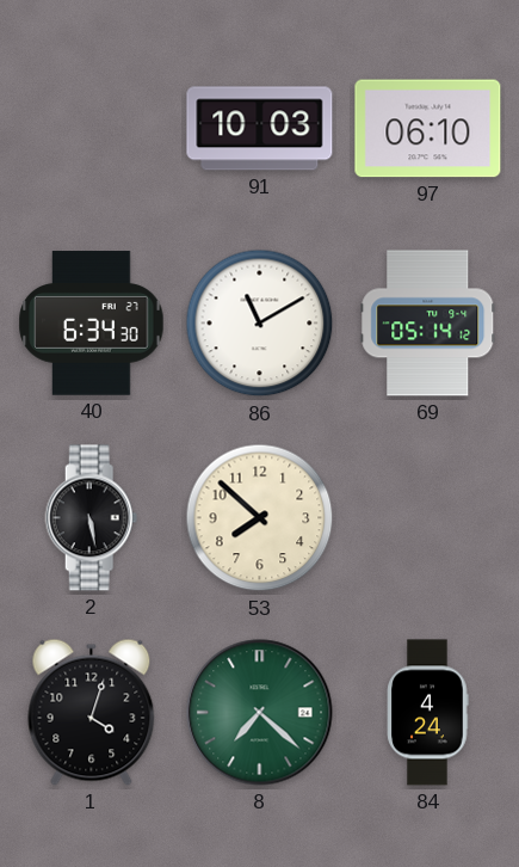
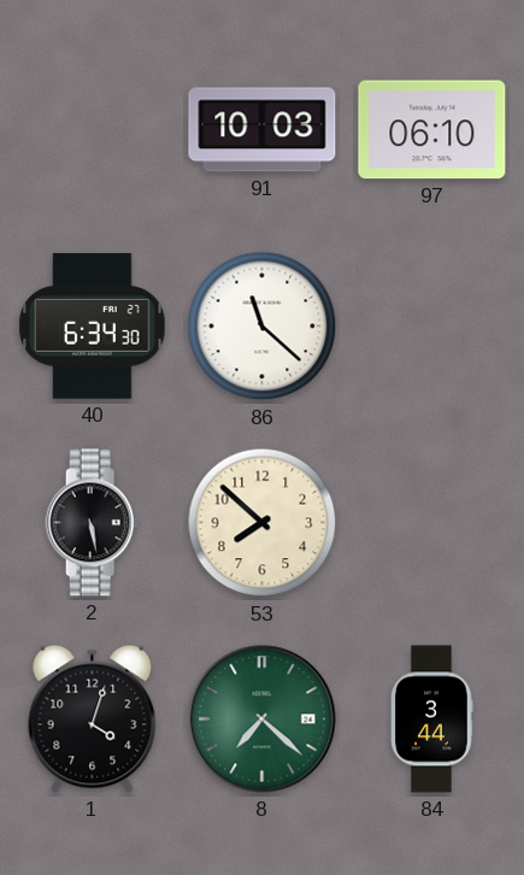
86: 11:10 -> 11:22 (263, 327)
69: 05:14 -> none (428, 324)
84: 4:24 -> 3:44 (431, 720)
